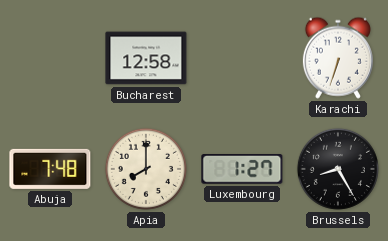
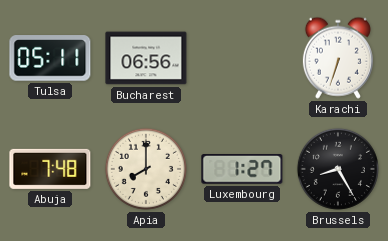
Tulsa: none -> 05:11 (50, 58)
Bucharest: 12:58 -> 06:56 (146, 58)
